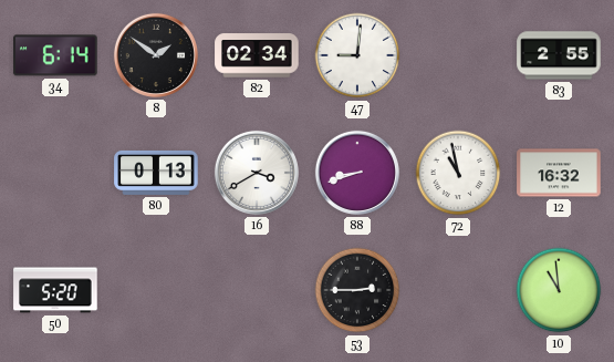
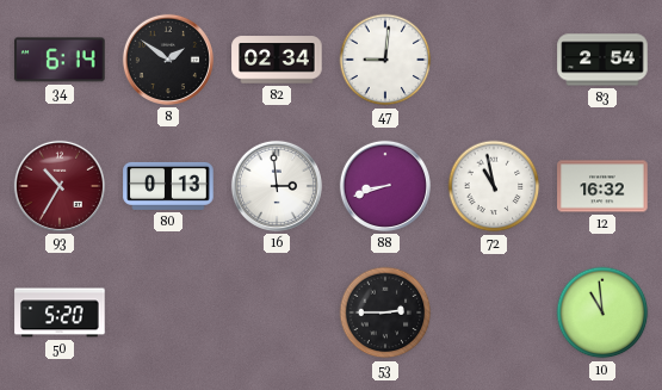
83: 2:55 -> 2:54 (602, 60)
93: none -> 10:35 (60, 186)
16: 3:40 -> 2:59 (277, 186)
